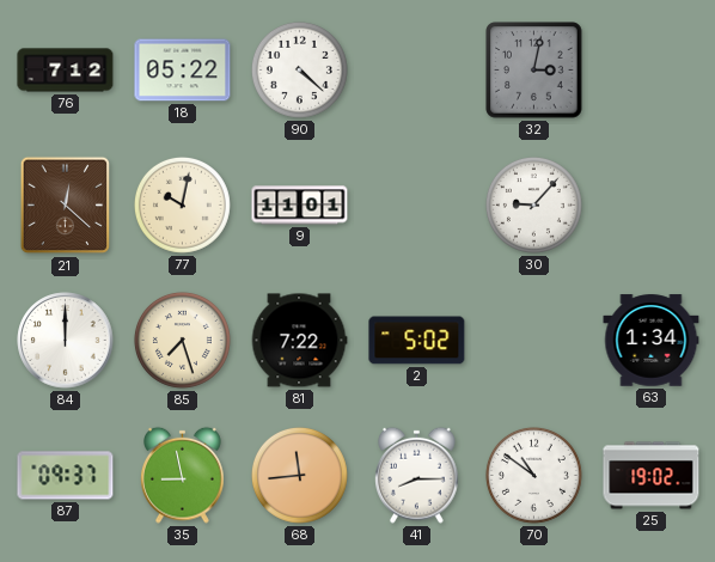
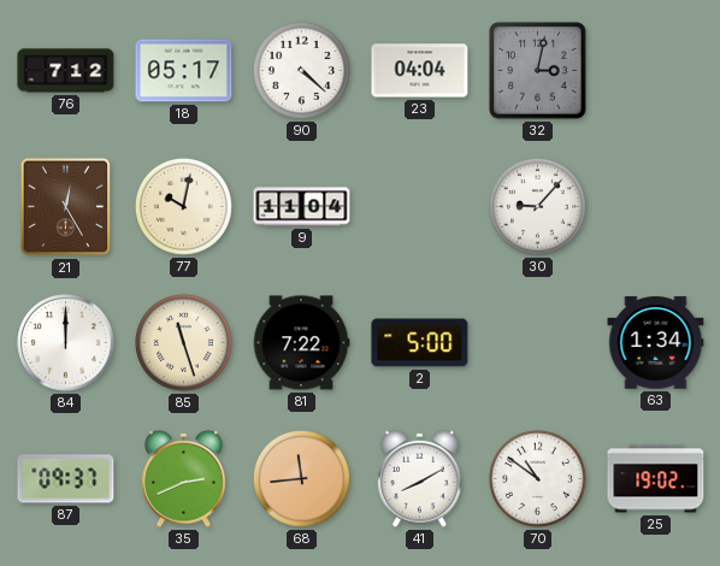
18: 05:22 -> 05:17 (184, 71)
23: none -> 04:04 (420, 71)
21: 12:22 -> 12:25 (65, 207)
9: 11:01 -> 11:04 (302, 207)
85: 7:27 -> 11:27 (183, 342)
2: 5:02 -> 5:00 (420, 343)
35: 8:58 -> 2:41 (184, 478)
41: 8:15 -> 8:10 (420, 478)
